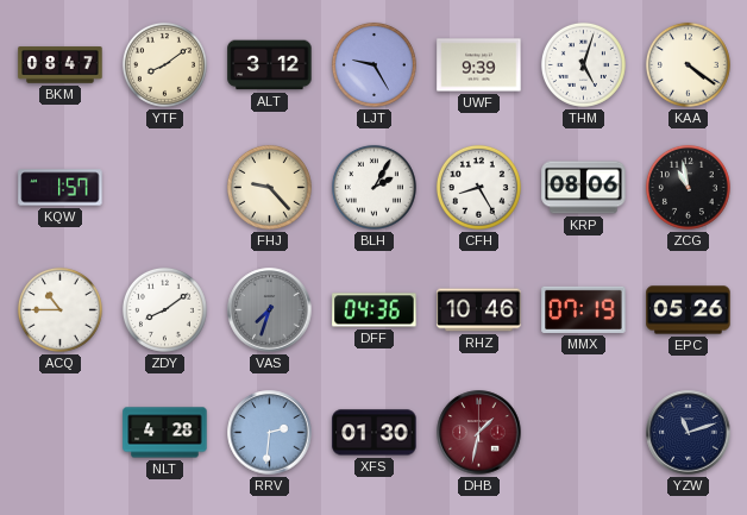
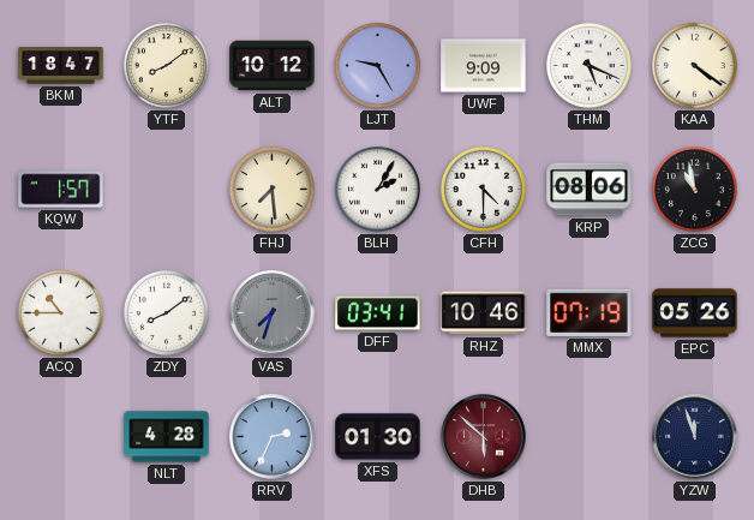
BKM: 08:47 -> 18:47 (61, 66)
ALT: 3:12 -> 10:12 (273, 66)
UWF: 9:39 -> 9:09 (484, 66)
THM: 5:03 -> 5:19 (588, 65)
FHJ: 9:23 -> 7:29 (271, 189)
CFH: 8:25 -> 4:30 (483, 189)
DFF: 04:36 -> 03:41 (378, 313)
RRV: 2:31 -> 2:34 (273, 437)
DHB: 1:32 -> 5:52 (484, 437)
YZW: 11:12 -> 11:57 (695, 437)
